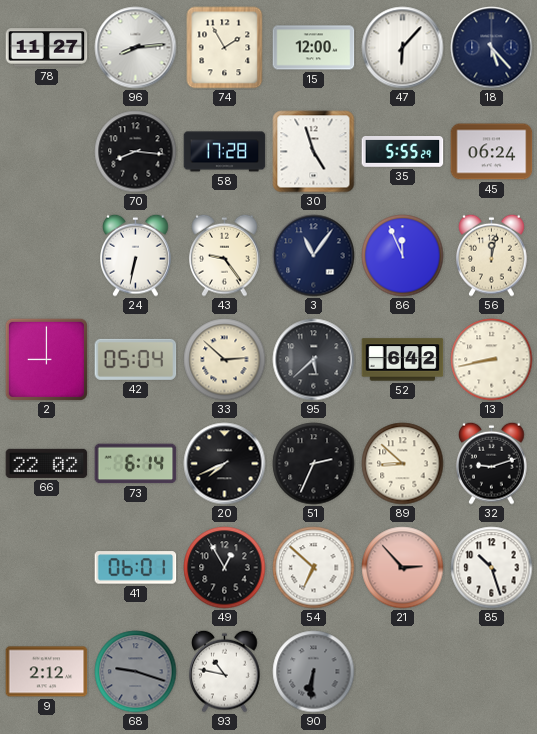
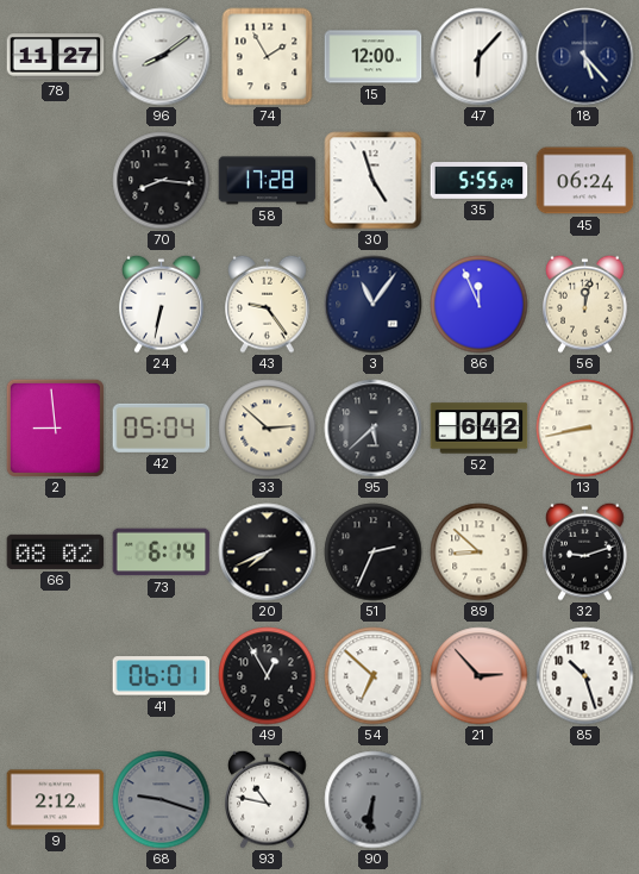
96: 8:14 -> 8:09 (162, 57)
2: 9:00 -> 8:59 (55, 427)
66: 22:02 -> 08:02 (56, 551)
